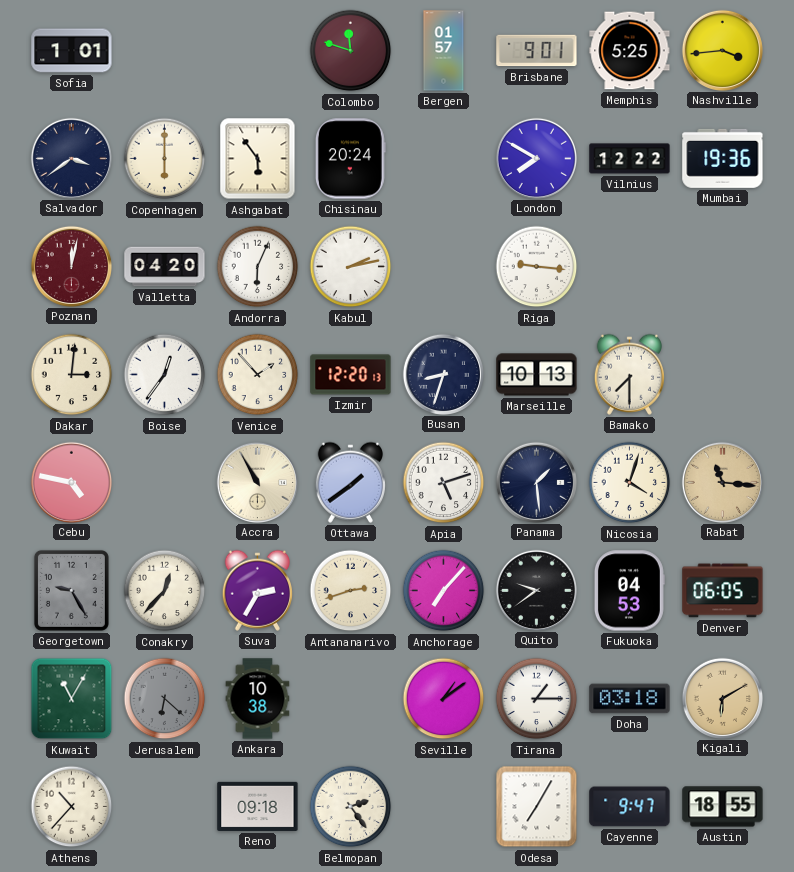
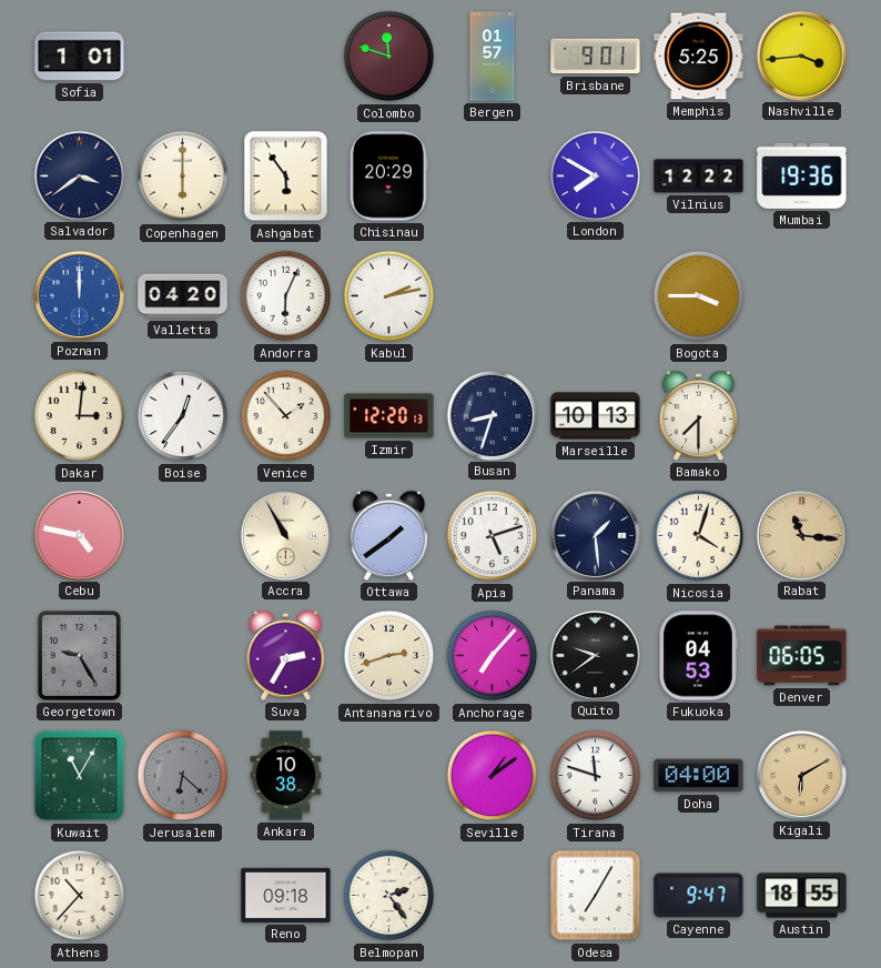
Chisinau: 20:24 -> 20:29 (388, 177)
Poznan: 12:02 -> 12:00 (79, 295)
Poznan dial: burgundy -> blue (79, 295)
Riga: 9:16 -> none (537, 267)
Bogota: none -> 3:45 (699, 296)
Conakry: 12:37 -> none (165, 591)
Tirana: 1:15 -> 11:48 (596, 776)
Doha: 03:18 -> 04:00 (699, 776)
